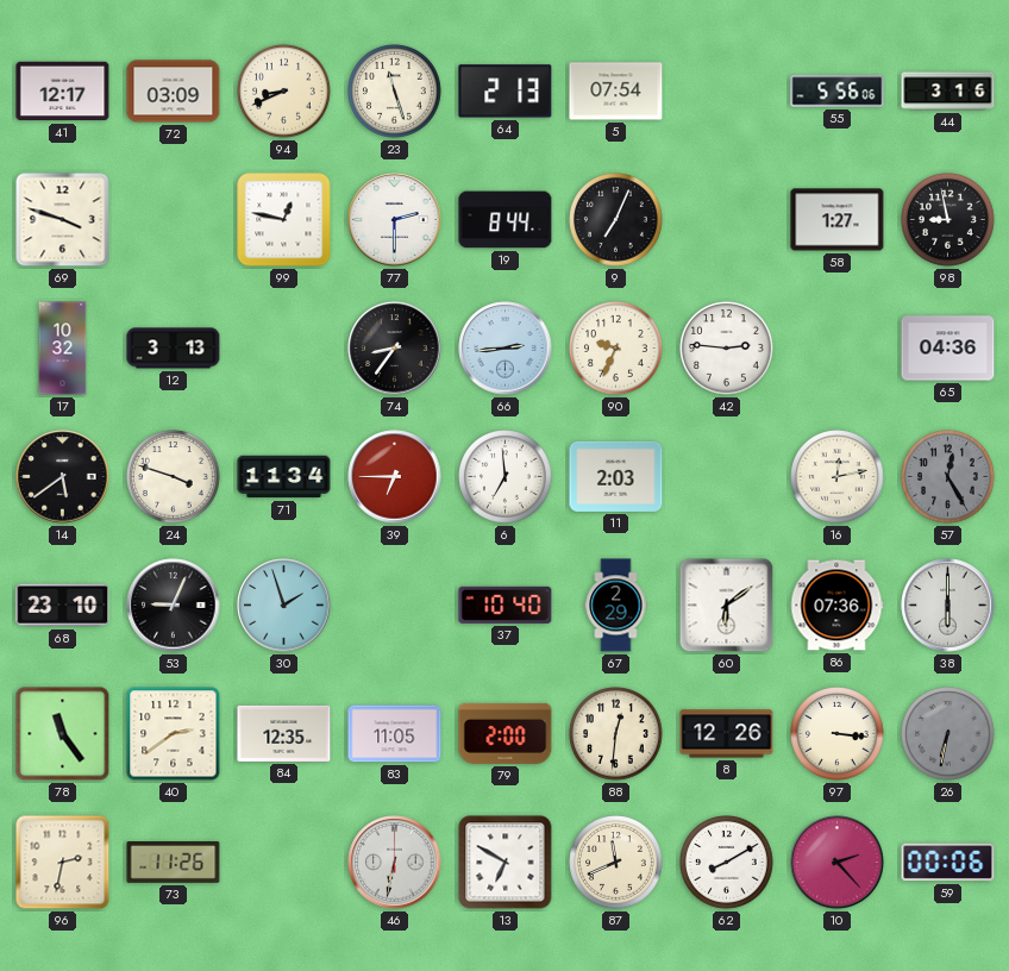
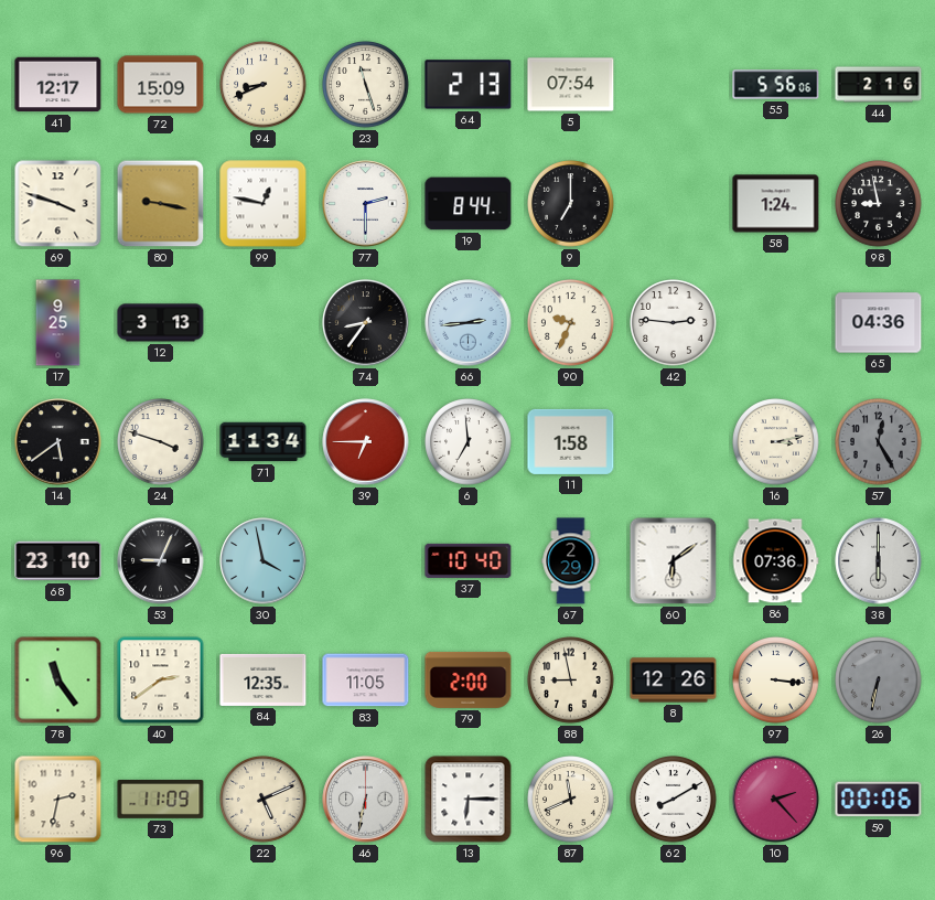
72: 03:09 -> 15:09 (161, 85)
44: 3:16 -> 2:16 (879, 85)
80: none -> 9:17 (161, 204)
9: 7:04 -> 7:00 (571, 204)
58: 1:27 -> 1:24 (776, 204)
17: 10:32 -> 9:25 (58, 323)
11: 2:03 -> 1:58 (571, 441)
16: 12:13 -> 3:13 (776, 442)
30: 1:57 -> 3:58 (264, 561)
88: 12:31 -> 8:58 (571, 681)
73: 11:26 -> 11:09 (161, 800)
22: none -> 5:11 (264, 800)
13: 6:50 -> 6:15 (469, 800)
